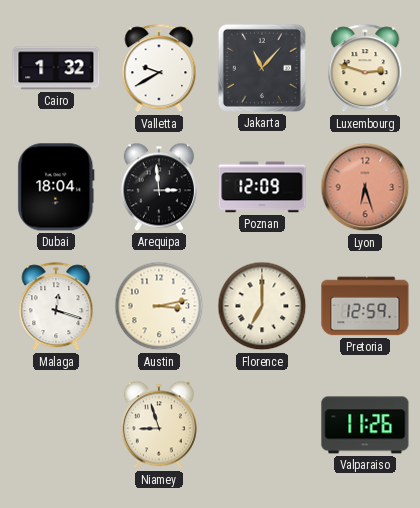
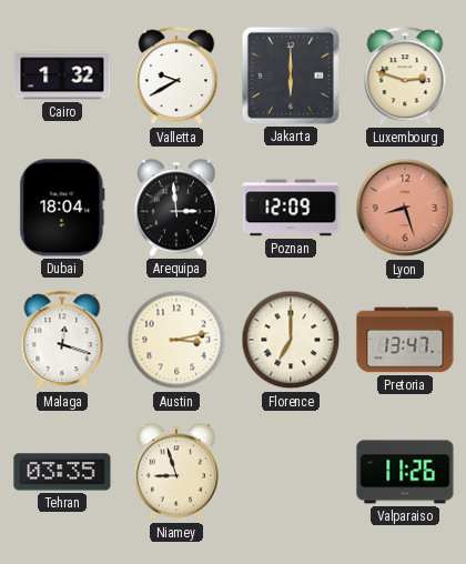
Jakarta: 11:07 -> 6:00 (291, 75)
Lyon: 6:27 -> 8:27 (405, 208)
Pretoria: 12:59 -> 13:47 (405, 340)
Tehran: none -> 03:35 (62, 472)
